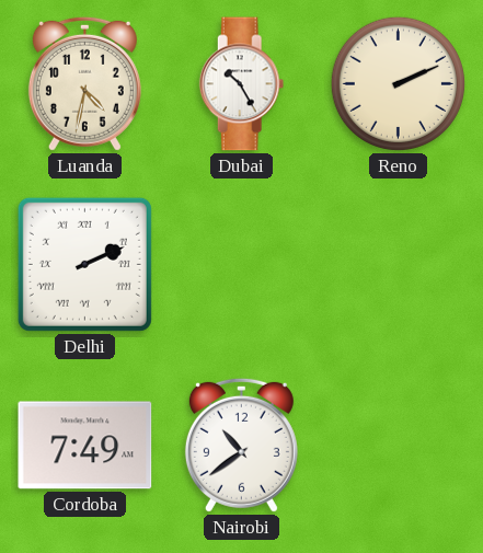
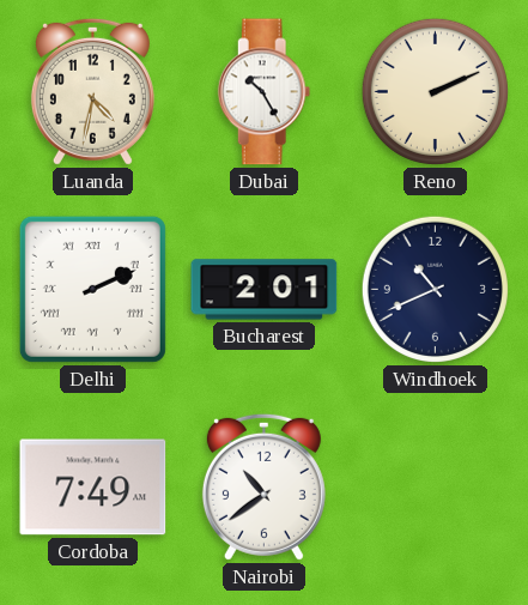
Bucharest: none -> 2:01 (265, 290)
Windhoek: none -> 10:41 (435, 289)
